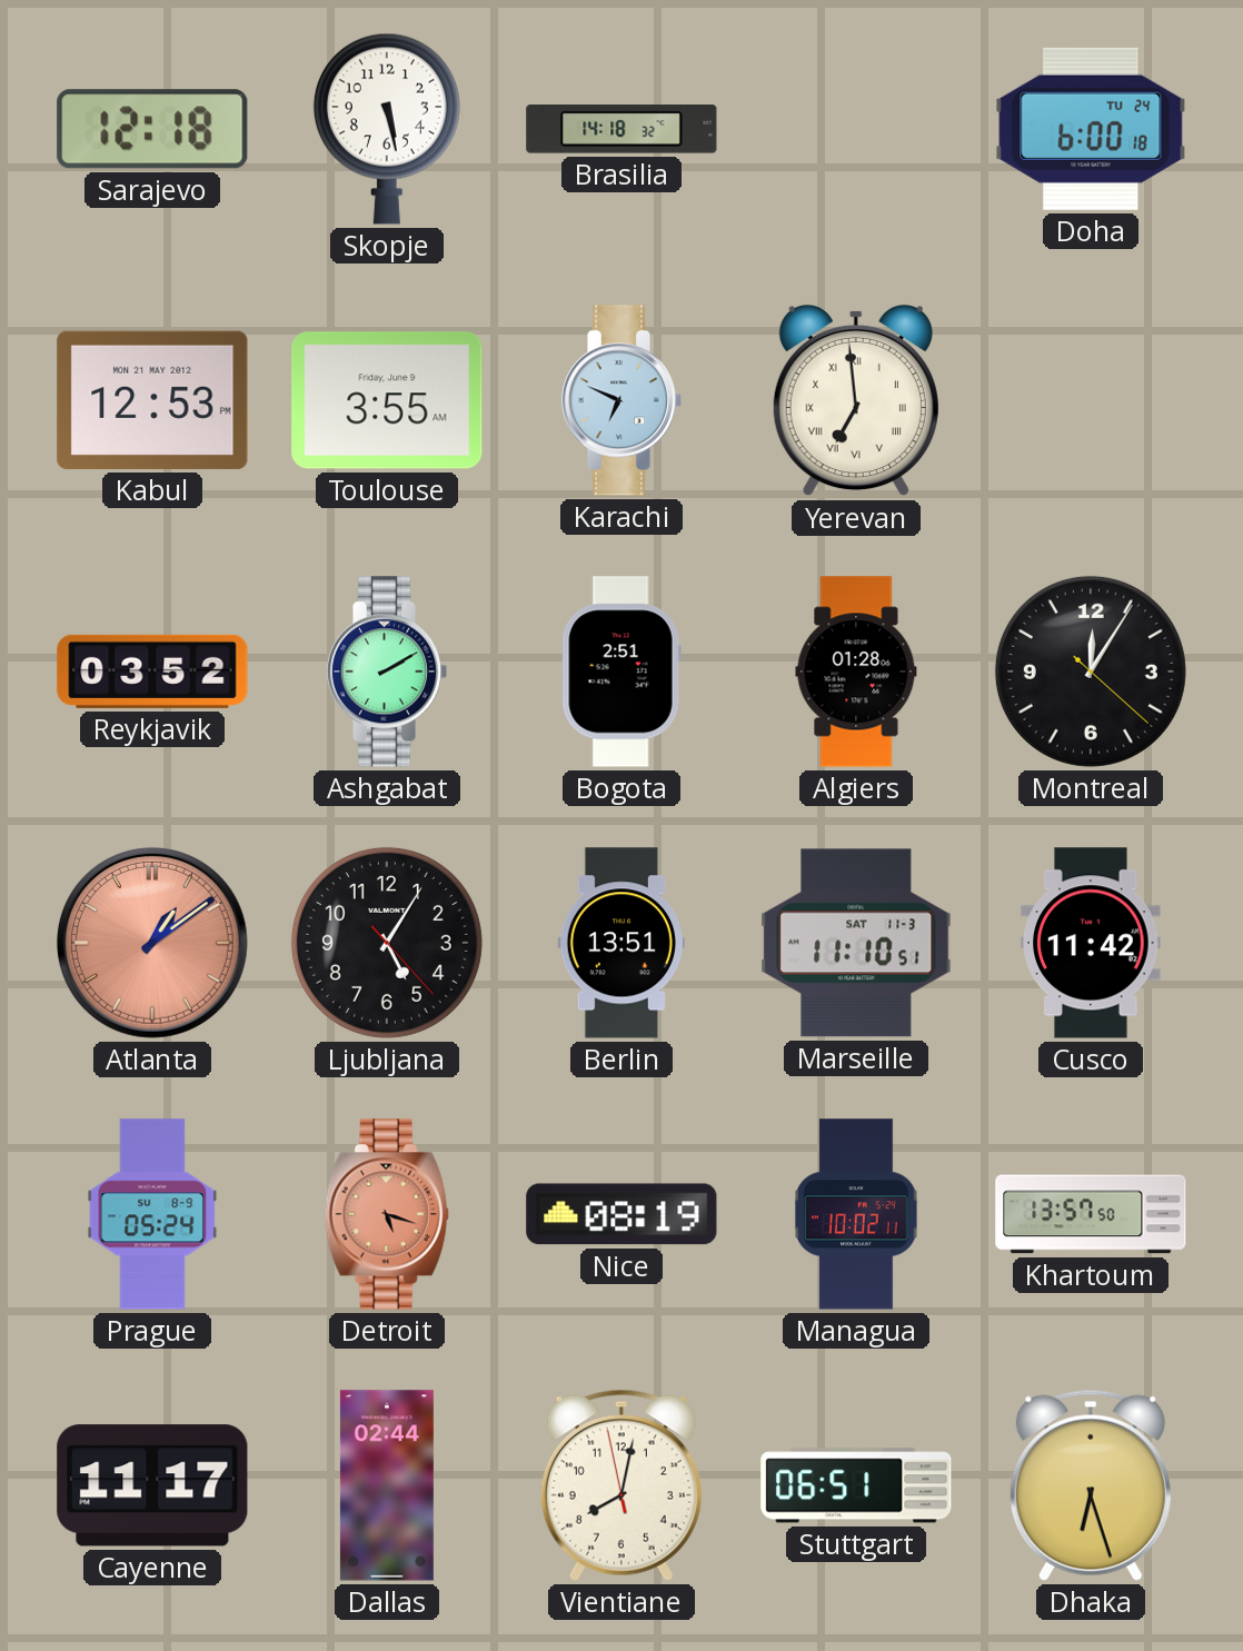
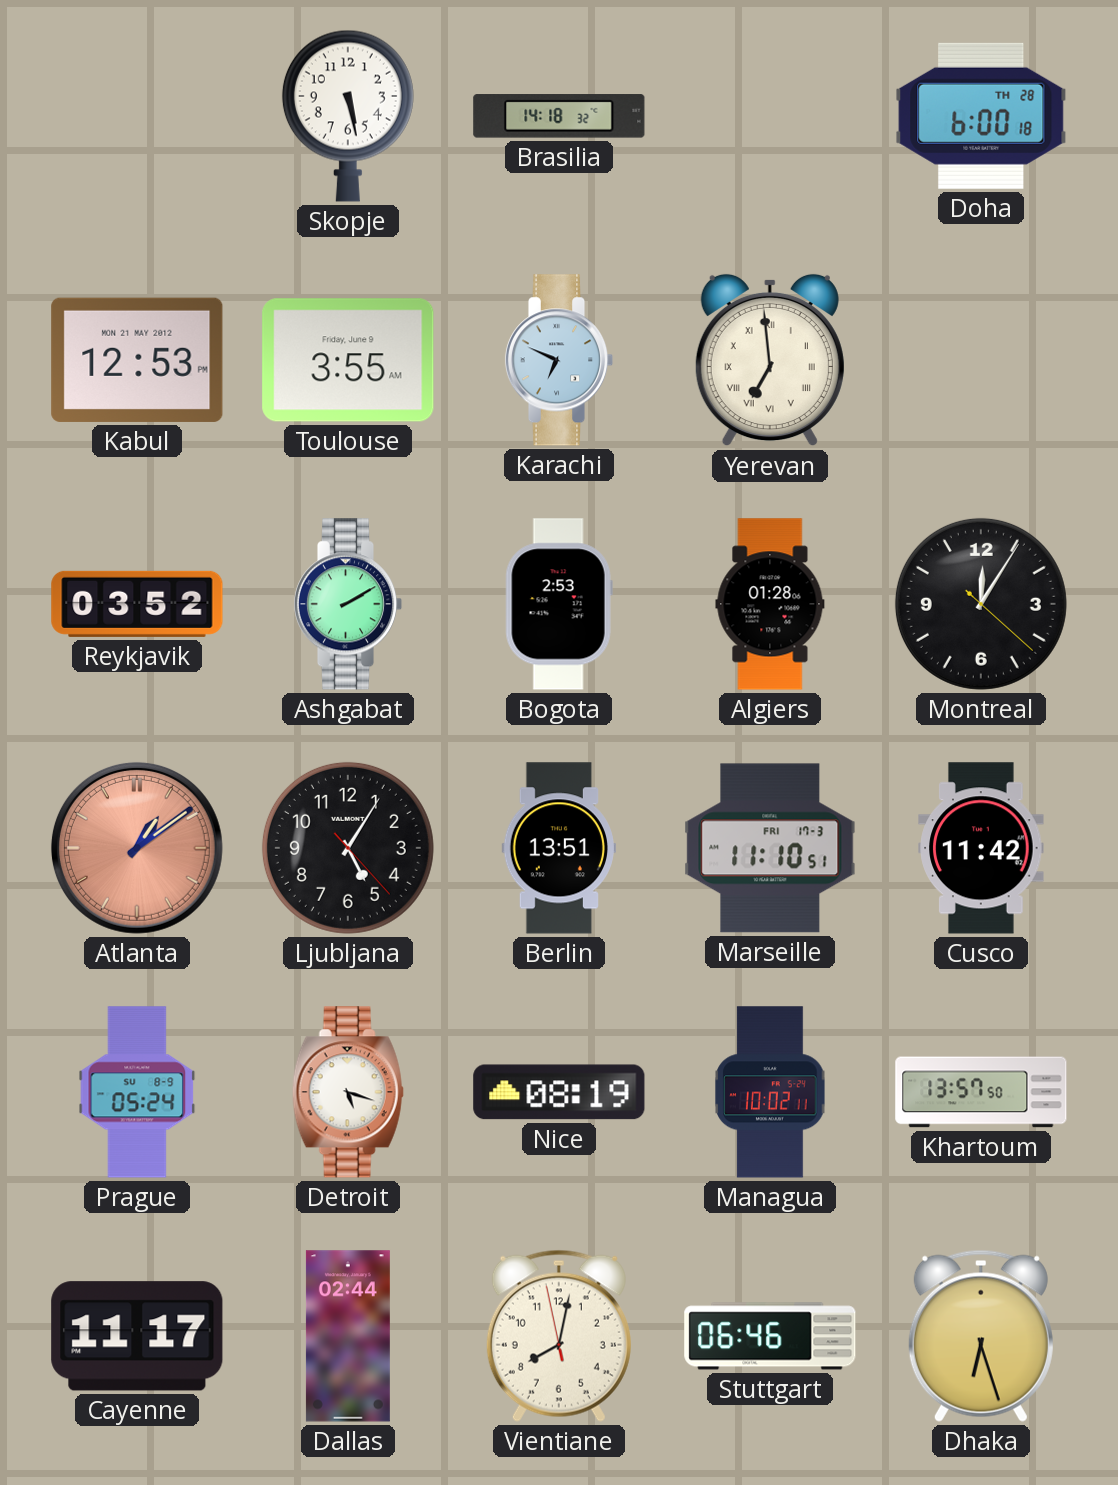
Sarajevo: 12:18 -> none (152, 129)
Doha date: TU 24 -> TH 28 (981, 116)
Bogota: 2:51 -> 2:53 (559, 604)
Marseille date: SAT 11-3 -> FRI 17-3 (770, 848)
Detroit dial: salmon -> white (348, 1092)
Stuttgart: 06:51 -> 06:46 (770, 1336)
